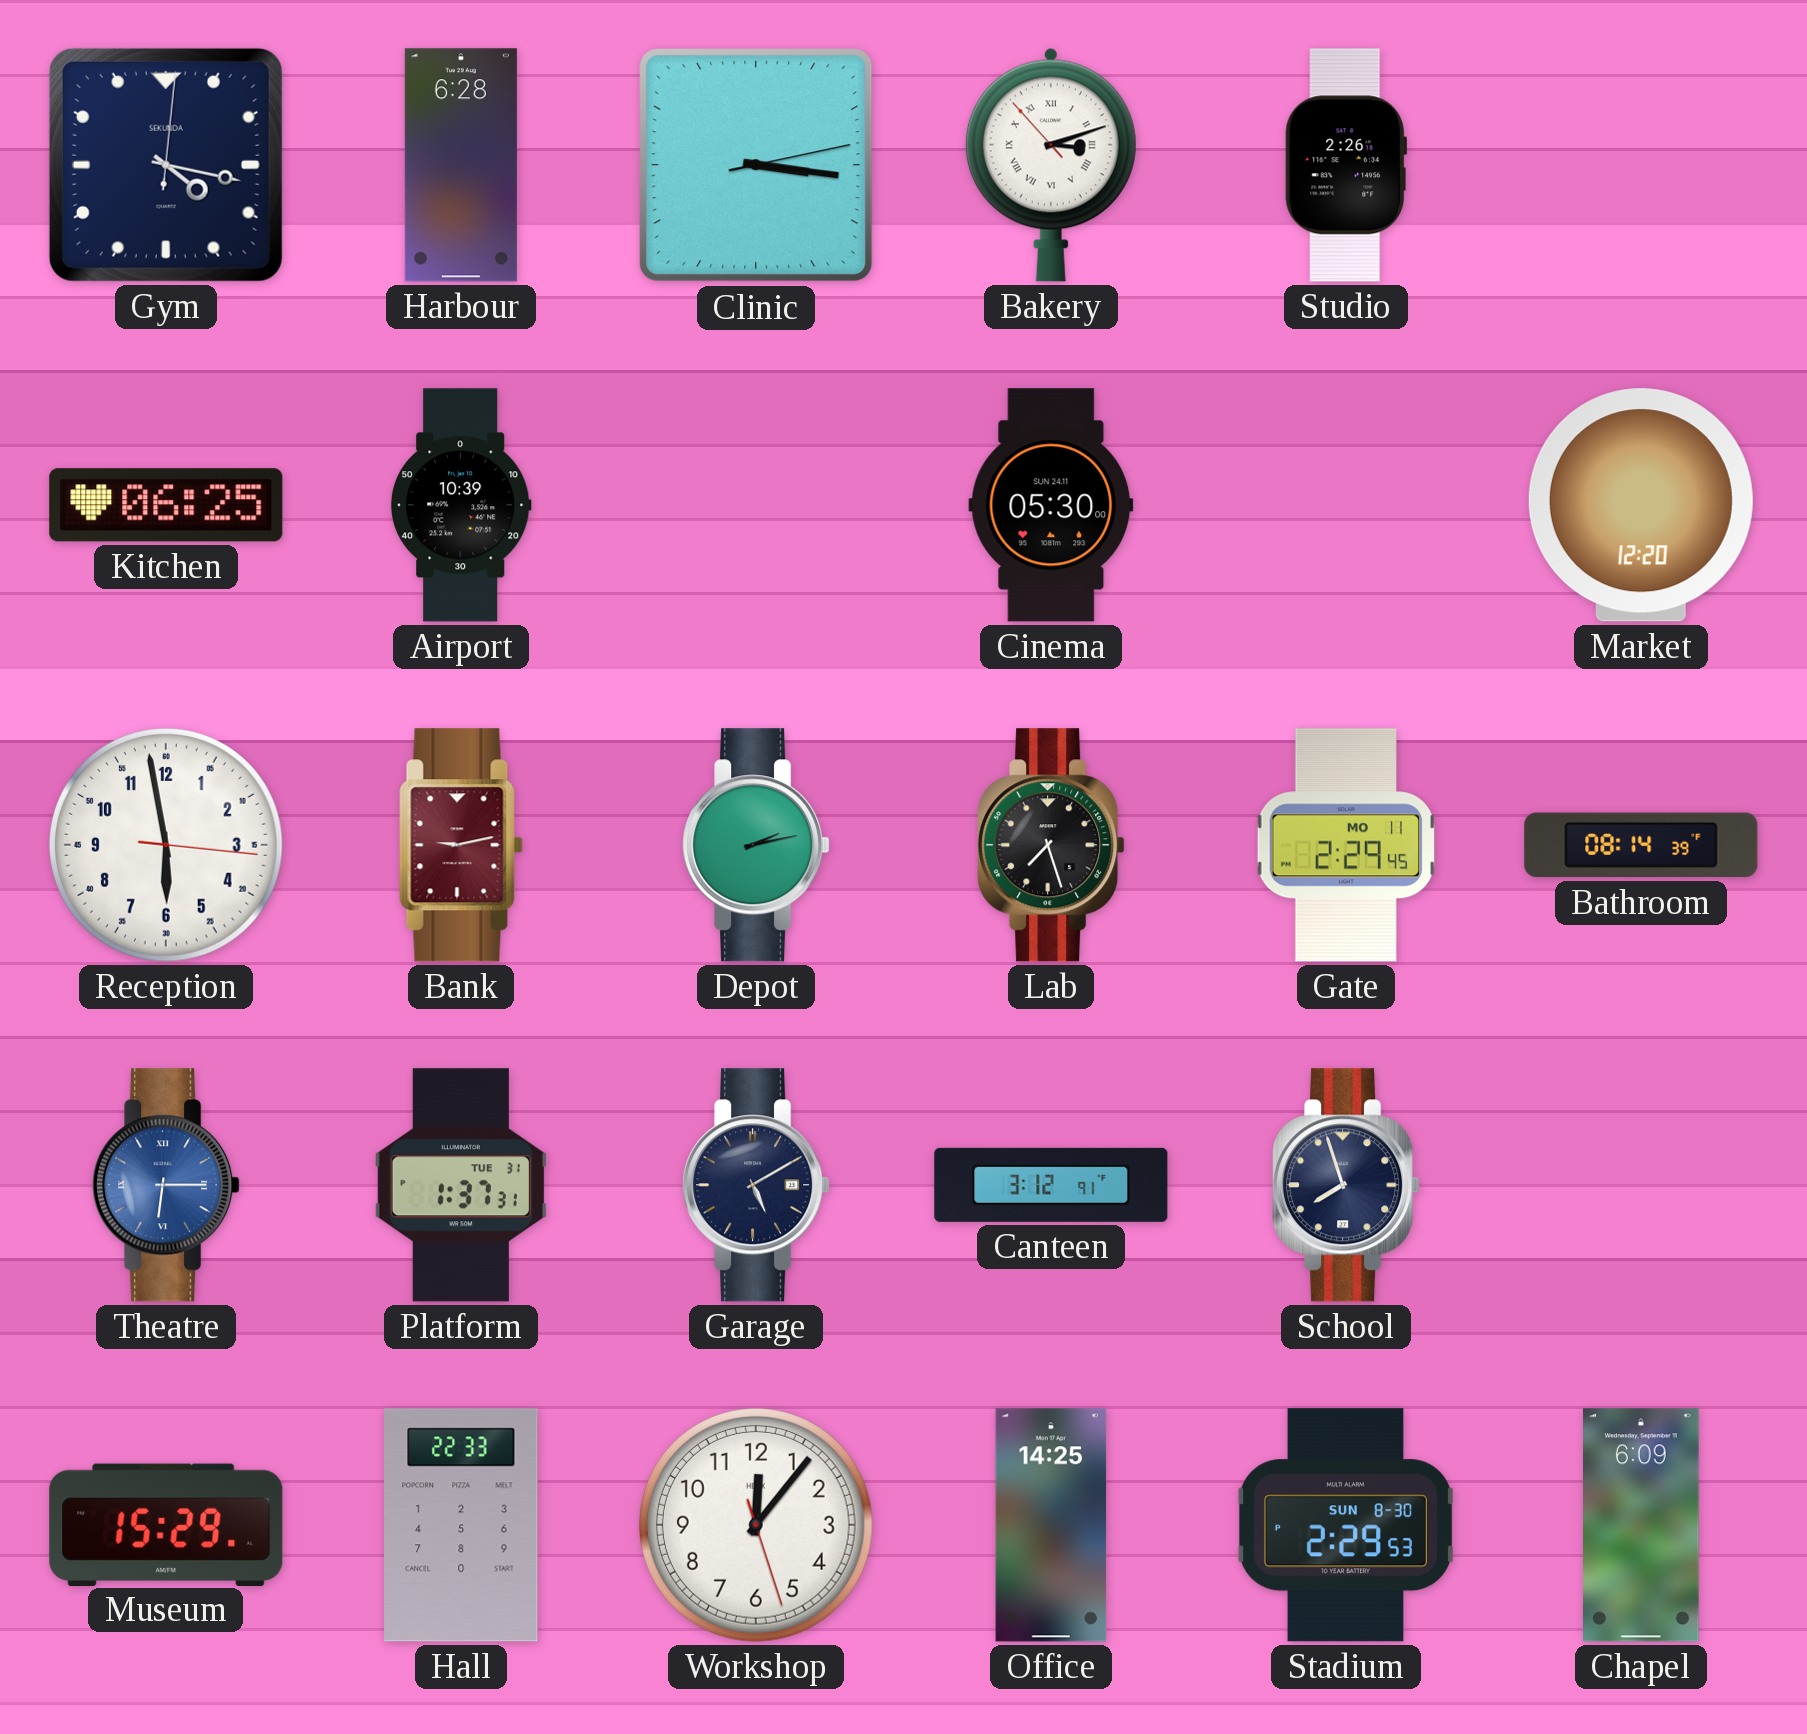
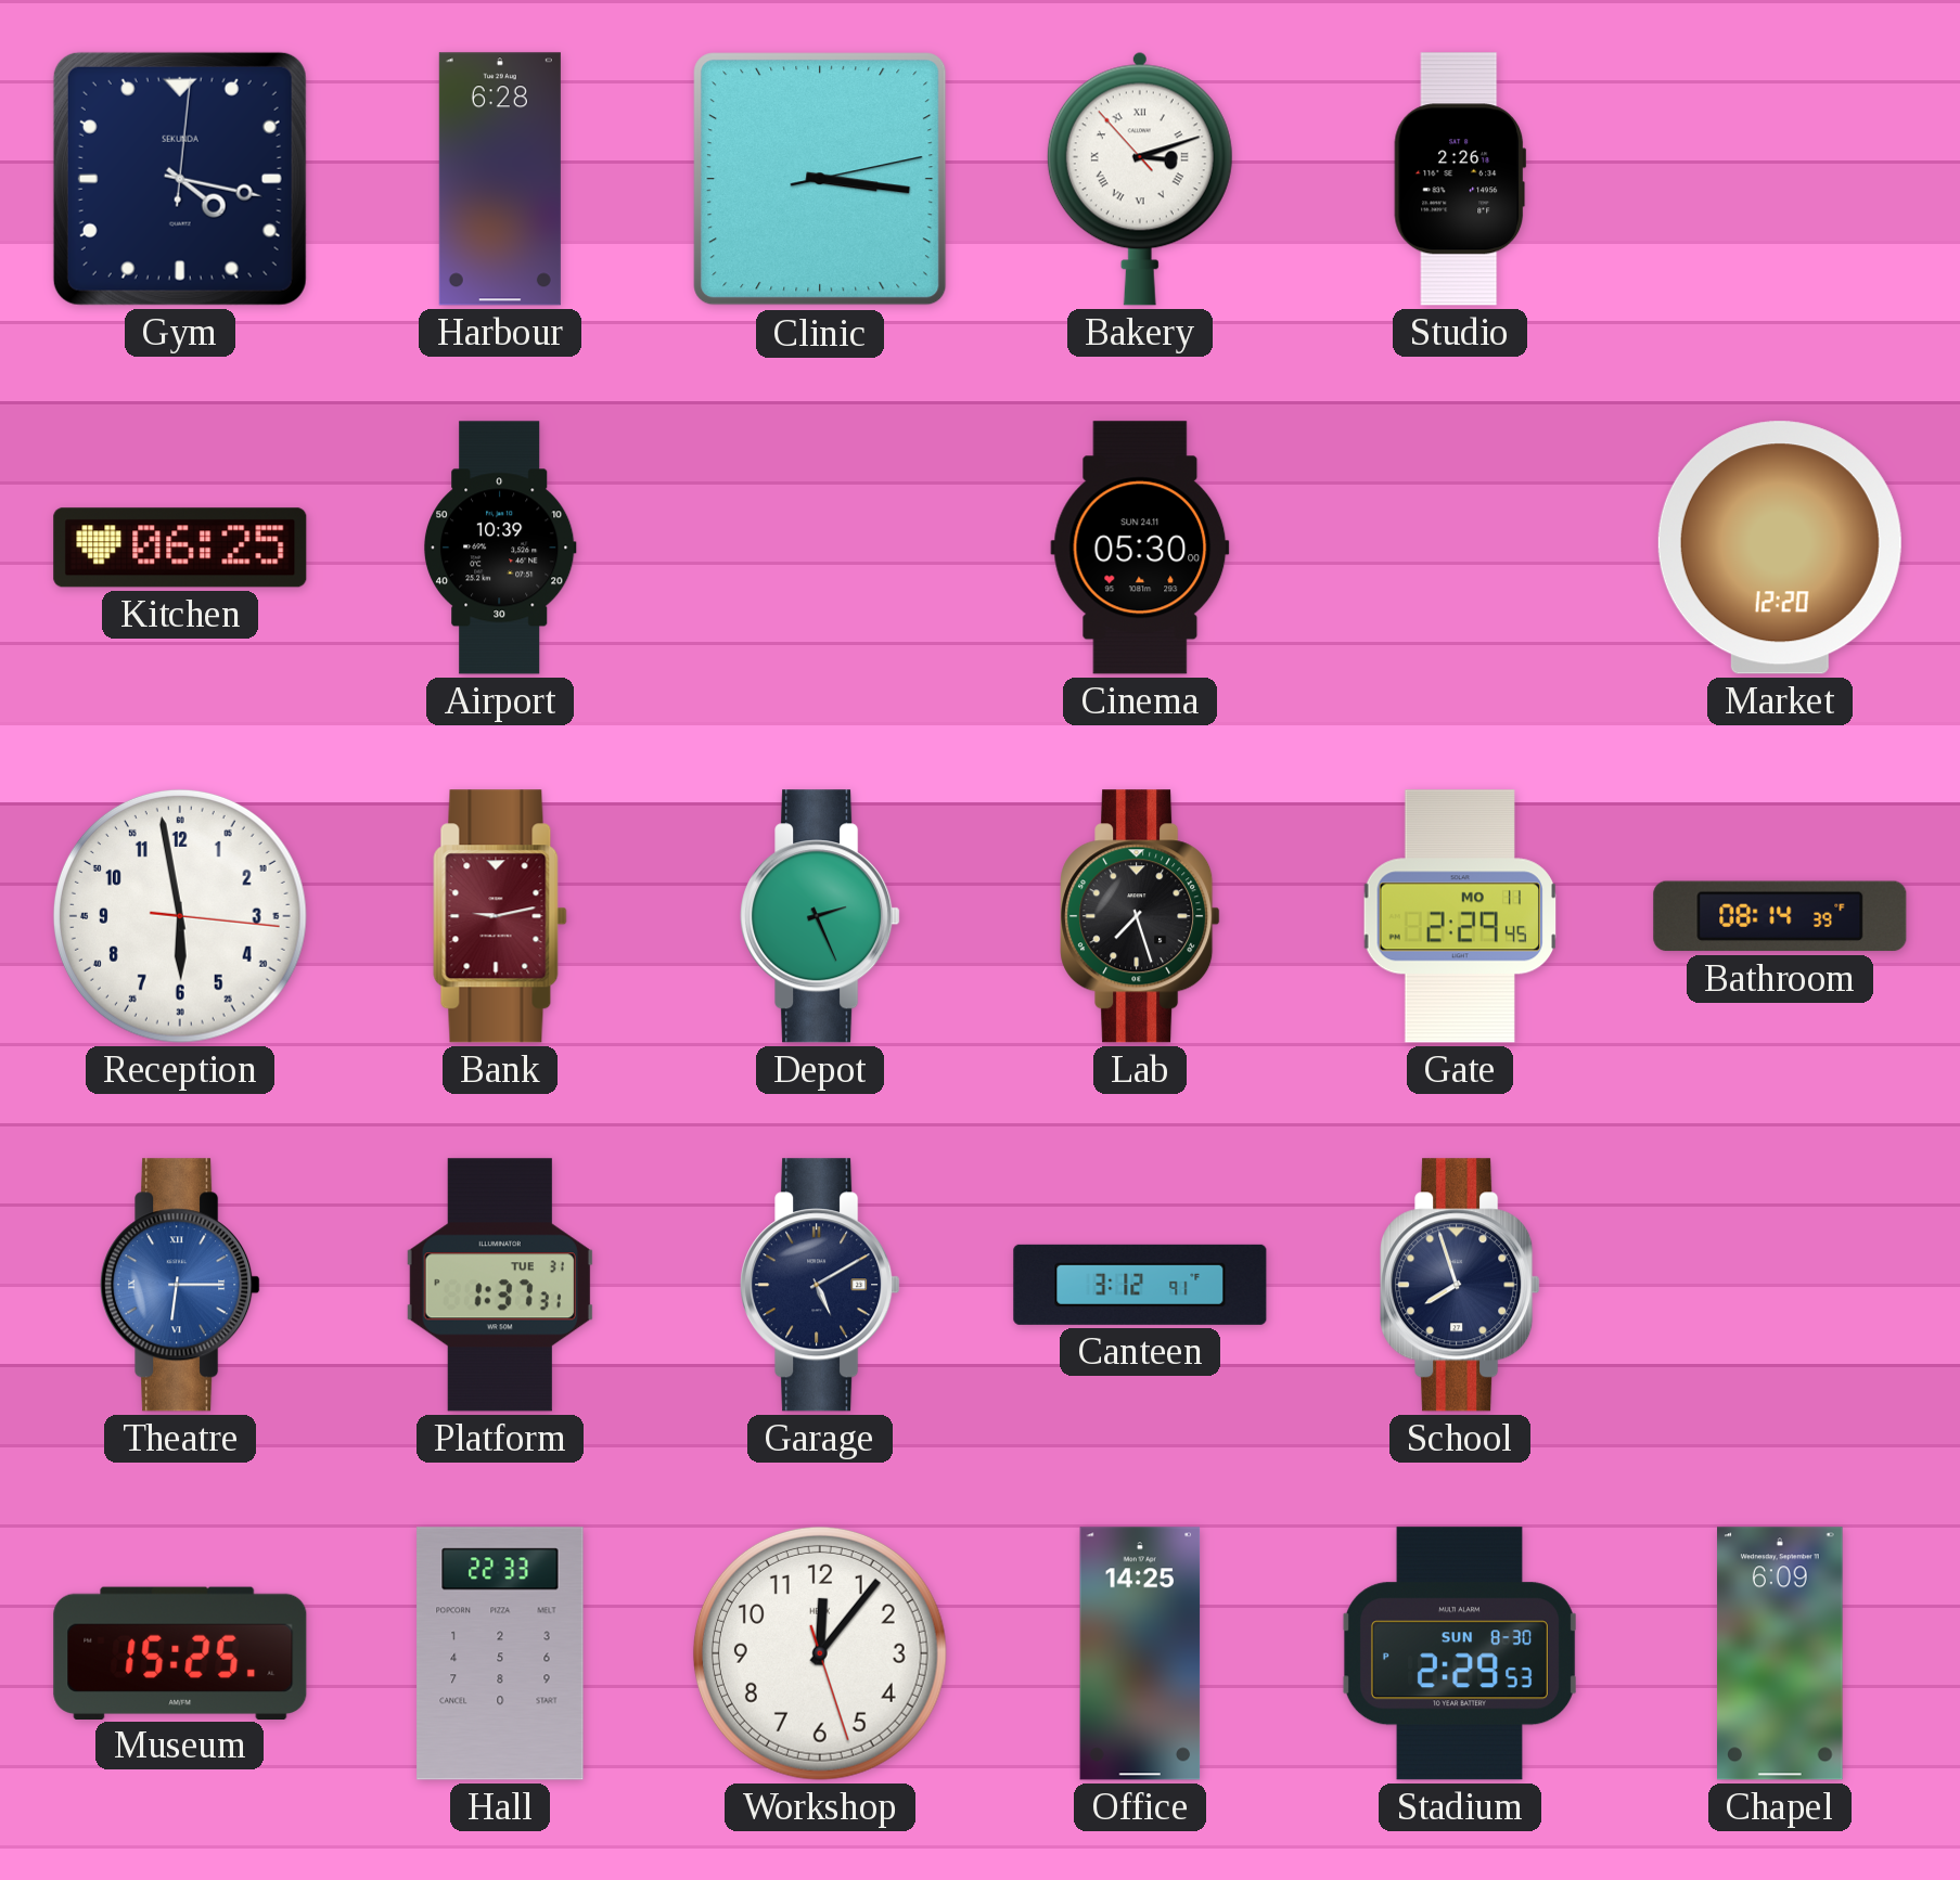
Depot: 2:13 -> 2:26 (820, 916)
Museum: 15:29 -> 15:25 (180, 1652)
